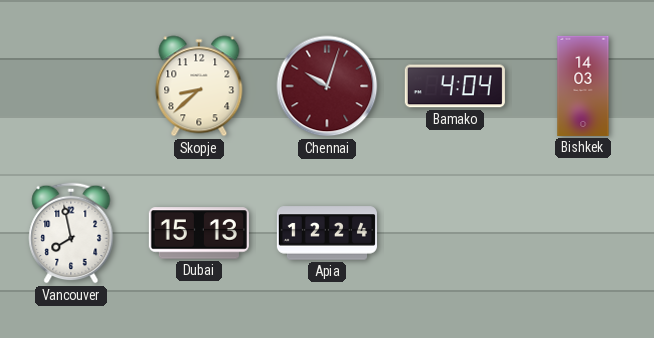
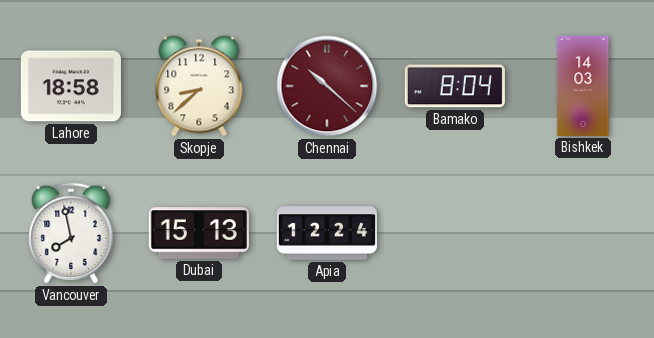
Lahore: none -> 18:58 (71, 86)
Chennai: 10:03 -> 10:22 (327, 86)
Bamako: 4:04 -> 8:04 (455, 86)
